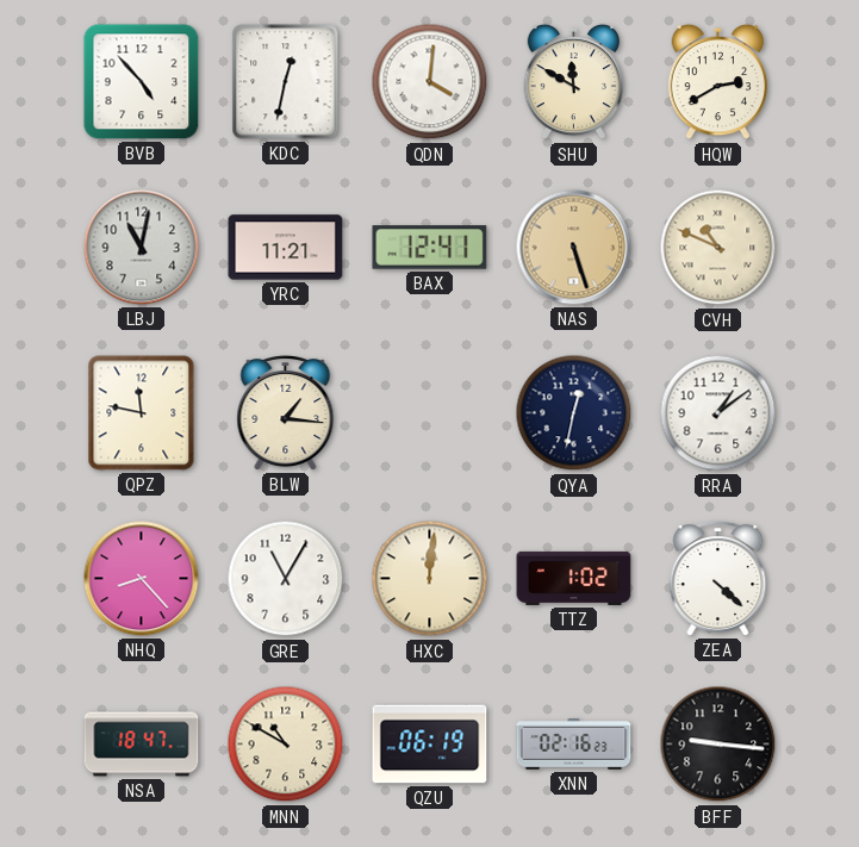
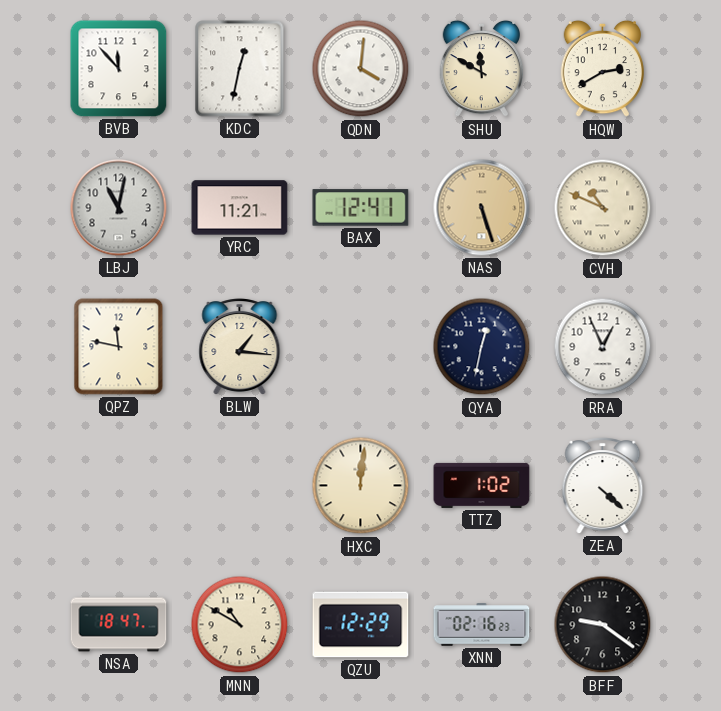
BVB: 4:53 -> 11:53 (119, 69)
RRA: 1:09 -> 12:56 (603, 347)
NHQ: 8:23 -> none (142, 579)
GRE: 11:05 -> none (286, 579)
QZU: 06:19 -> 12:29 (361, 625)
BFF: 9:16 -> 9:21 (603, 625)
